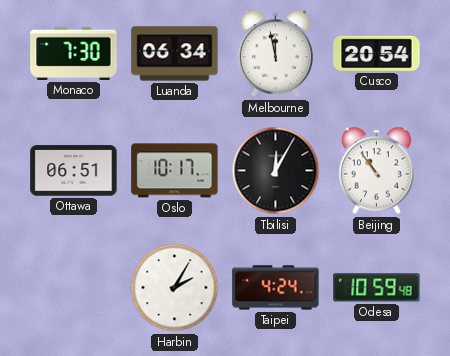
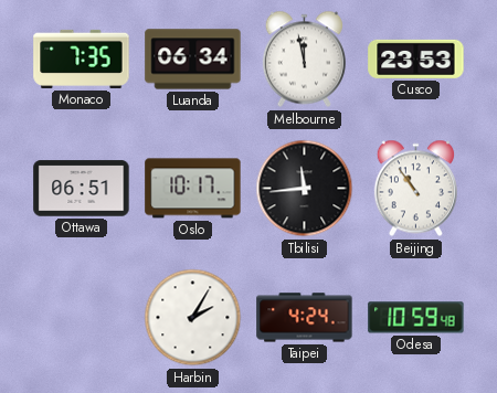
Monaco: 7:30 -> 7:35 (82, 59)
Cusco: 20:54 -> 23:53 (416, 59)
Tbilisi: 12:05 -> 11:44 (305, 189)
